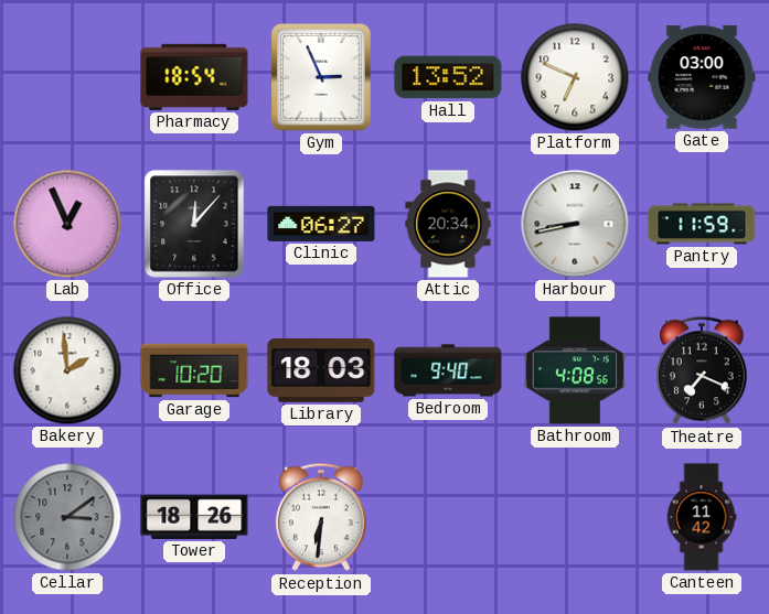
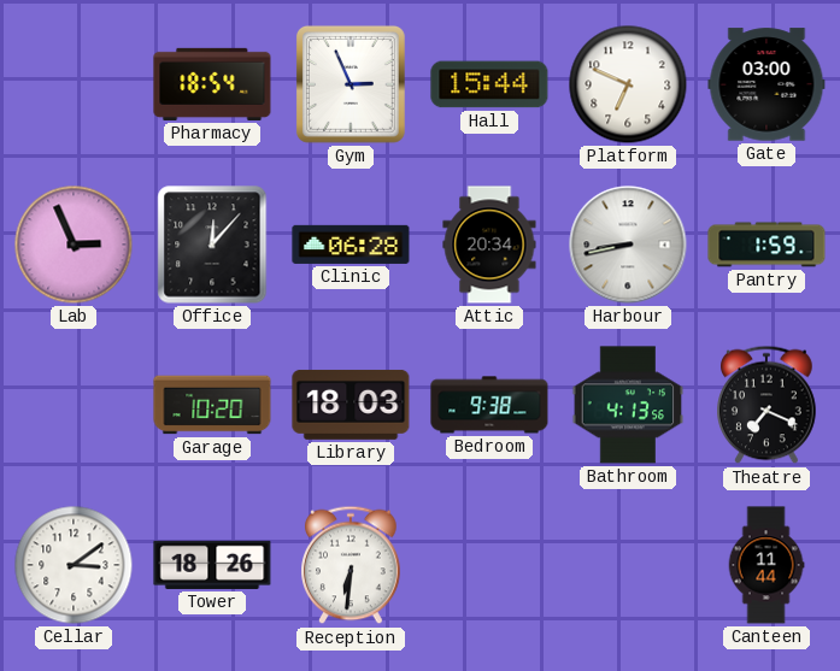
Hall: 13:52 -> 15:44 (489, 84)
Lab: 12:56 -> 2:56 (74, 245)
Clinic: 06:27 -> 06:28 (351, 245)
Pantry: 11:59 -> 1:59 (766, 245)
Bakery: 1:59 -> none (67, 370)
Bedroom: 9:40 -> 9:38 (489, 405)
Bathroom: 4:08 -> 4:13 (628, 405)
Cellar dial: grey -> white (74, 565)
Canteen: 11:42 -> 11:44 (766, 565)
